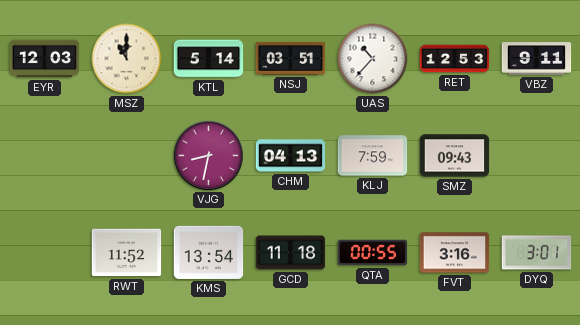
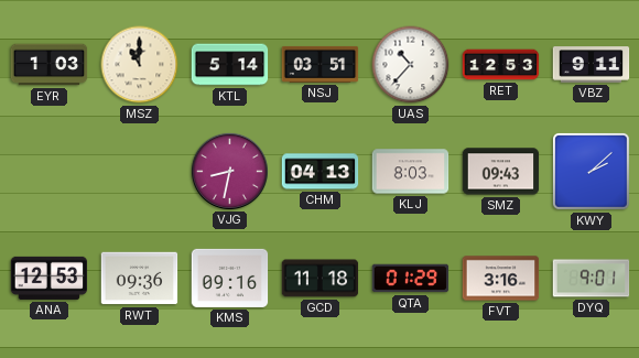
EYR: 12:03 -> 1:03 (50, 65)
KLJ: 7:59 -> 8:03 (411, 172)
KWY: none -> 2:08 (591, 171)
ANA: none -> 12:53 (50, 278)
RWT: 11:52 -> 09:36 (140, 279)
KMS: 13:54 -> 09:16 (230, 278)
QTA: 00:55 -> 01:29 (411, 279)
DYQ: 3:01 -> 9:01 (592, 279)
